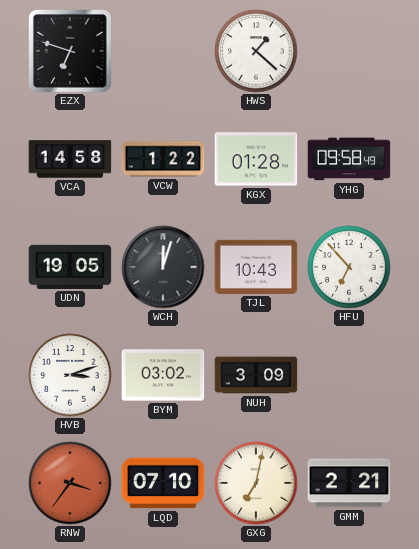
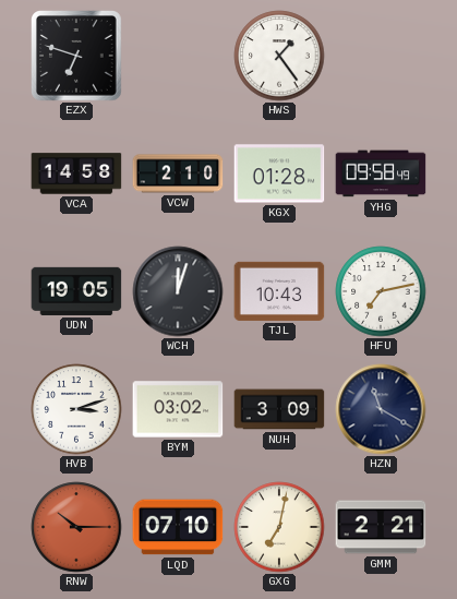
HWS: 1:22 -> 1:24 (279, 56)
VCW: 1:22 -> 2:10 (178, 173)
HFU: 6:53 -> 7:13 (381, 291)
HZN: none -> 11:20 (381, 409)
RNW: 3:36 -> 10:15 (76, 527)
